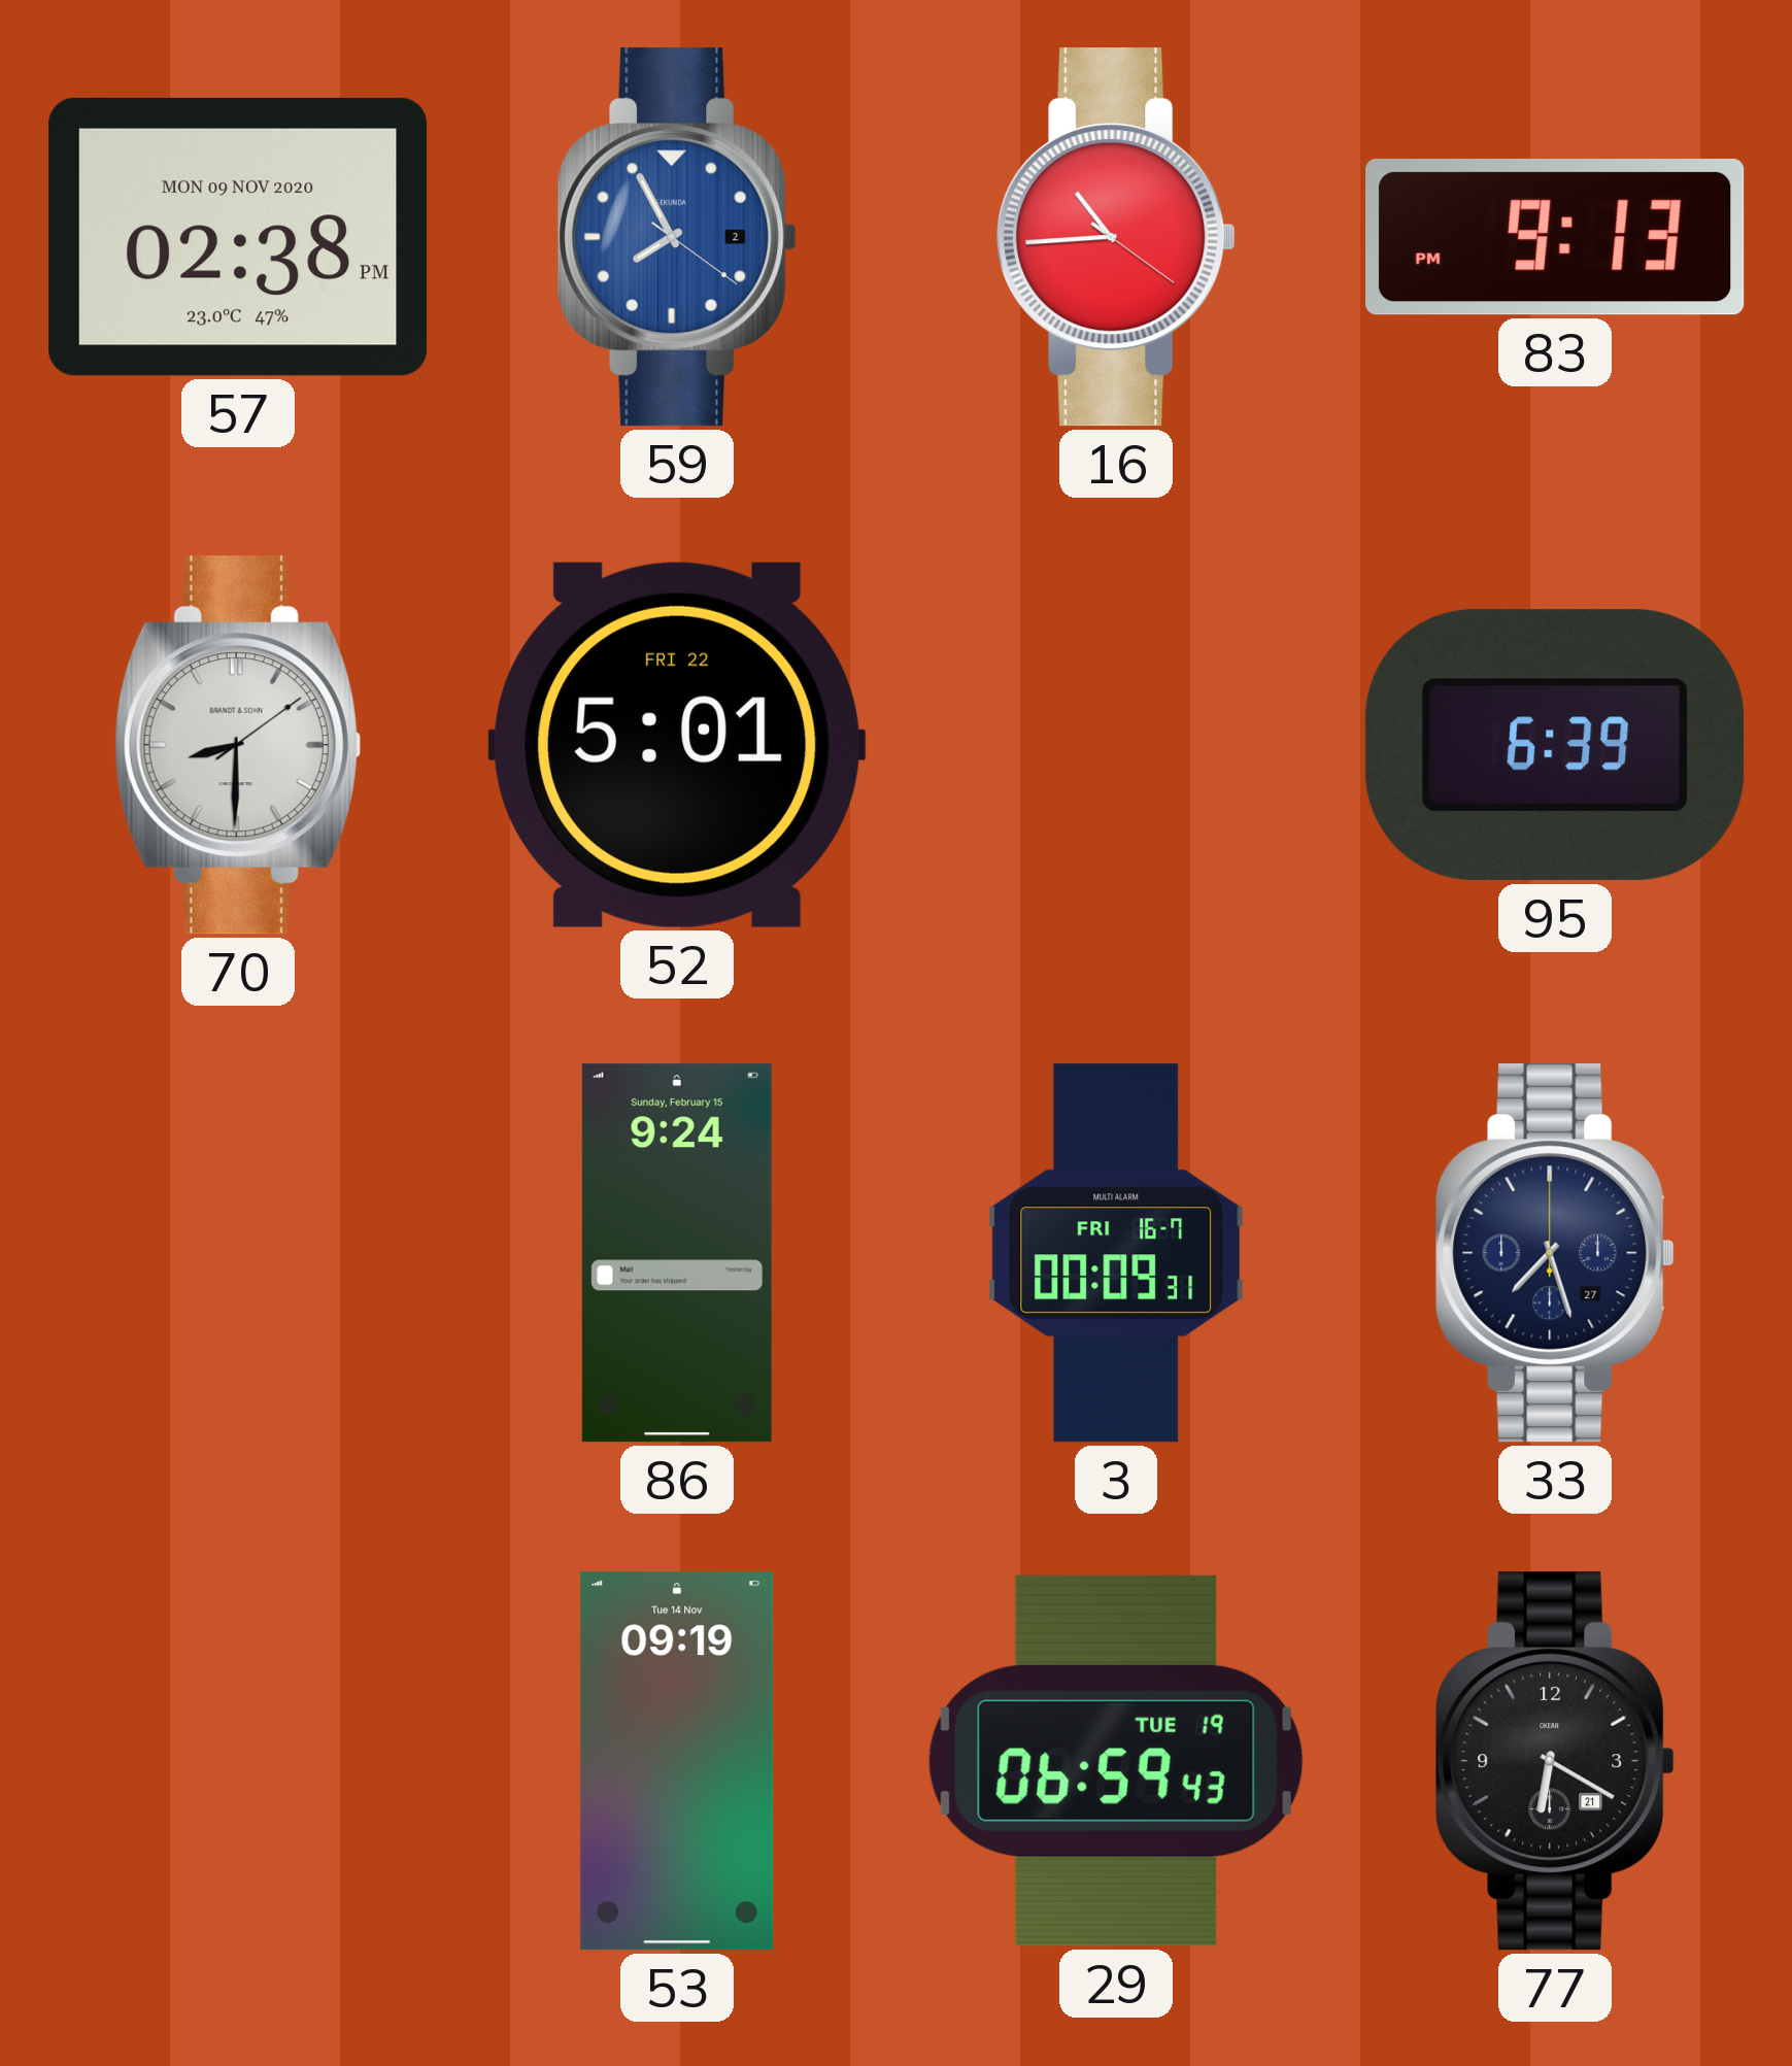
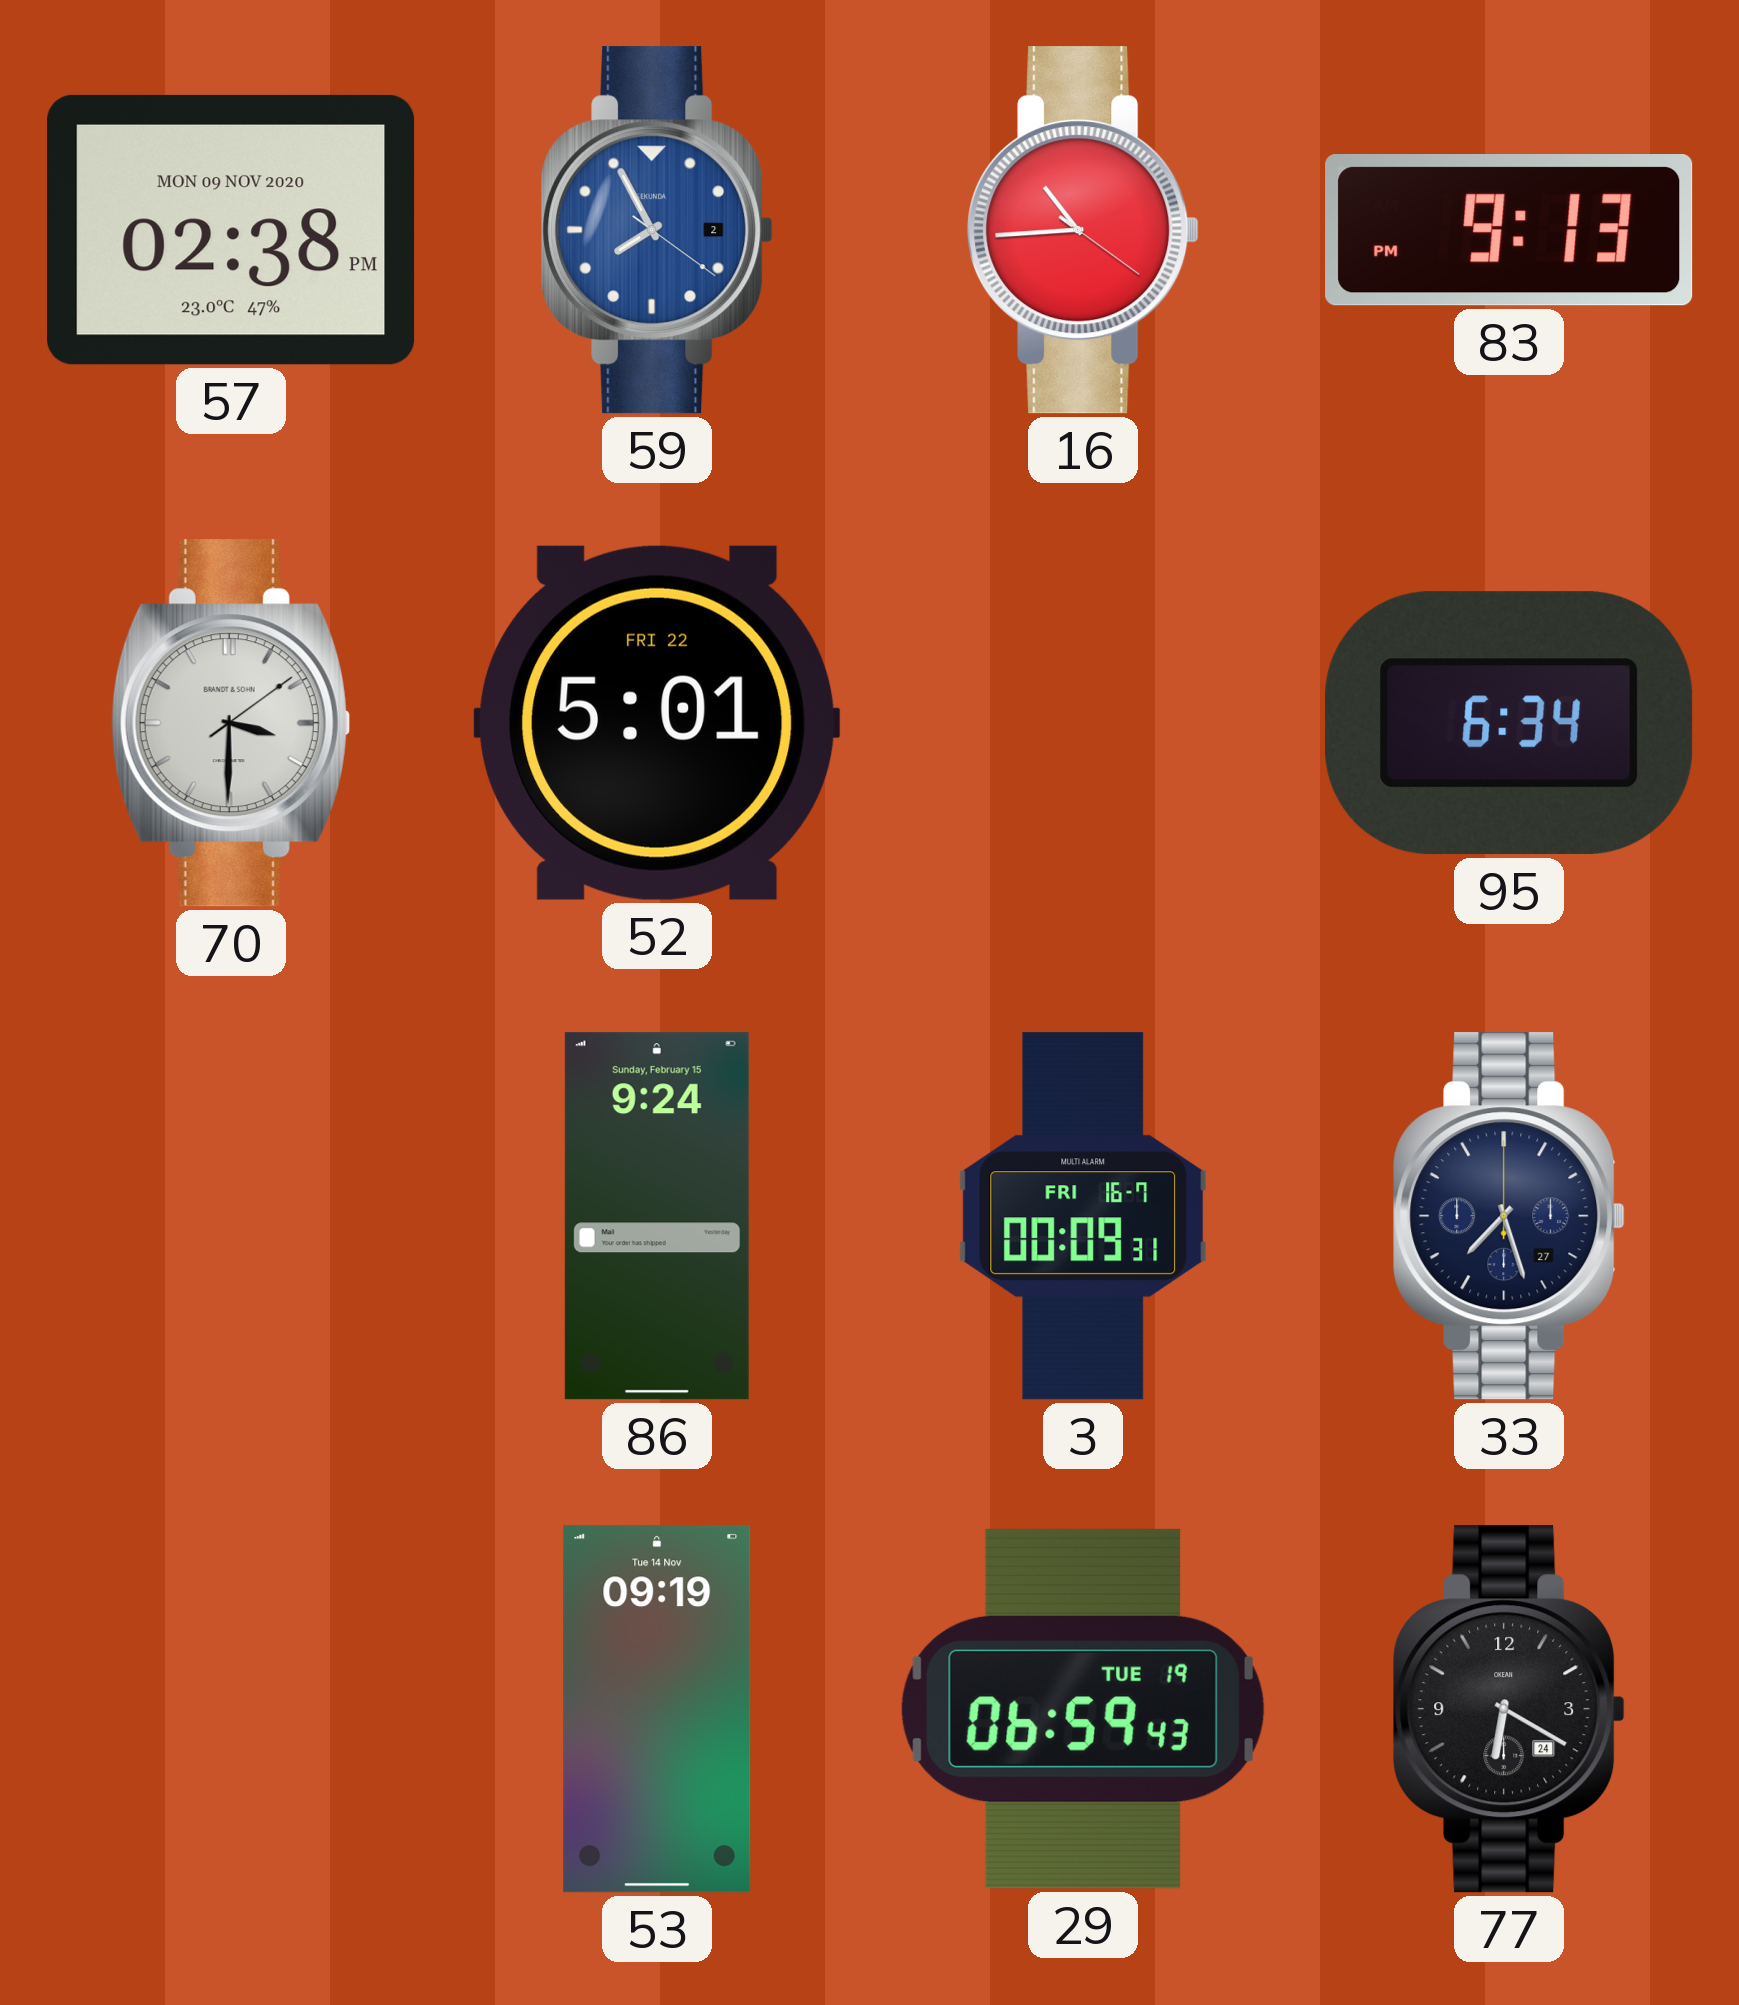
70: 8:30 -> 3:30 (230, 723)
95: 6:39 -> 6:34 (1509, 723)
77 date: 21 -> 24 (1509, 1709)
